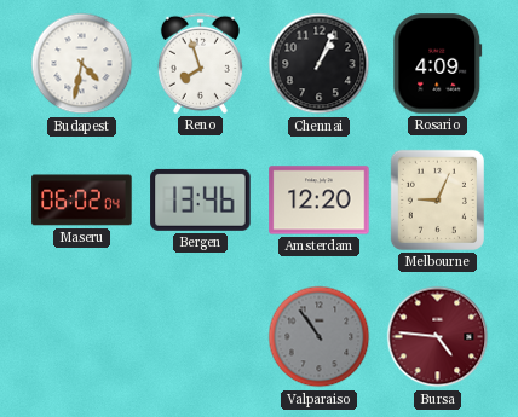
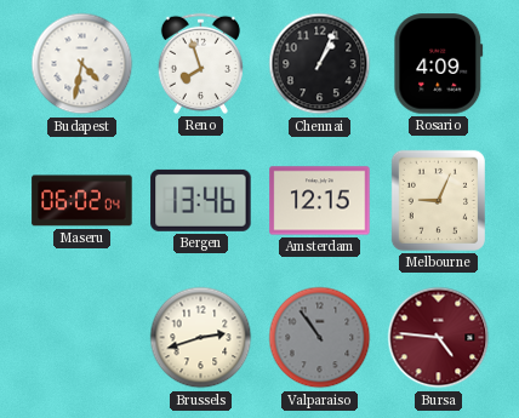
Amsterdam: 12:20 -> 12:15 (320, 201)
Brussels: none -> 2:42 (201, 338)
